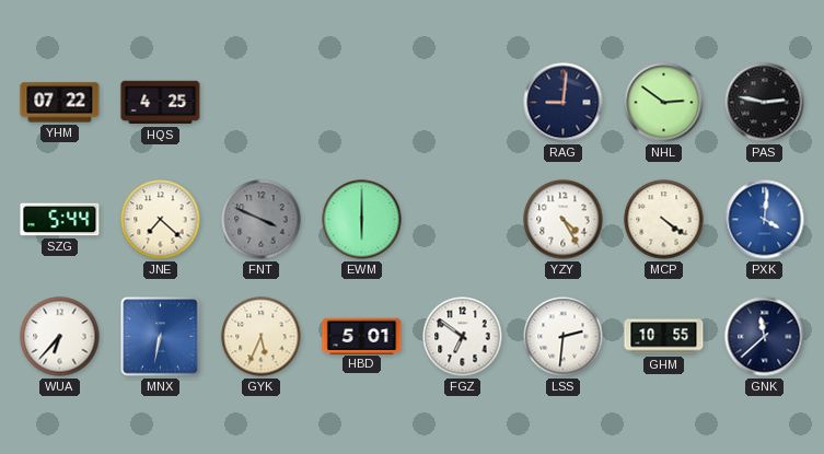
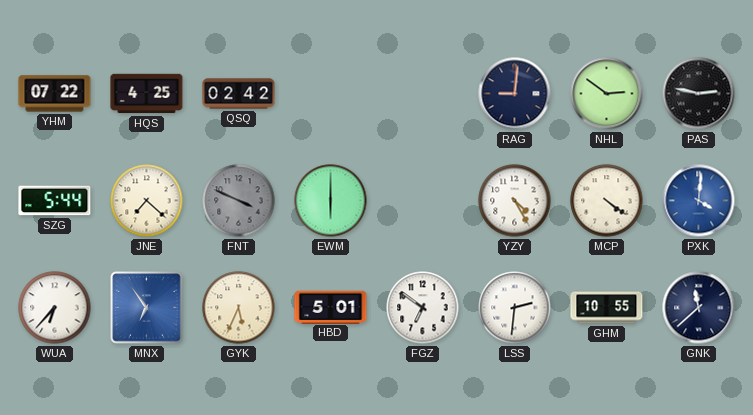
QSQ: none -> 02:42 (239, 94)
MNX: 6:32 -> 6:54 (147, 308)
